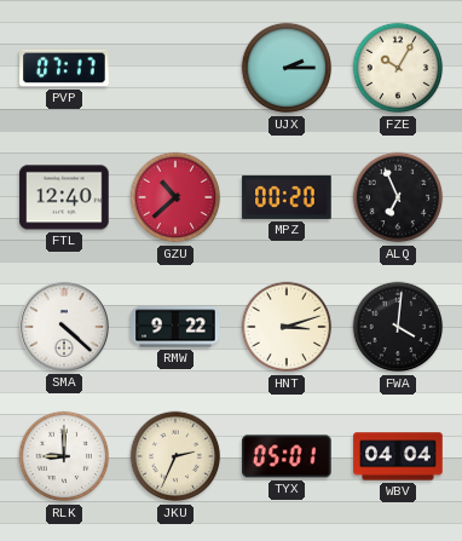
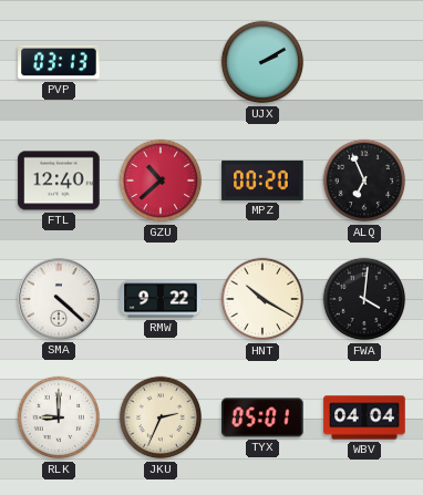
PVP: 07:17 -> 03:13 (59, 62)
UJX: 2:15 -> 2:10 (262, 62)
FZE: 10:05 -> none (398, 68)
HNT: 3:12 -> 10:20 (262, 299)
